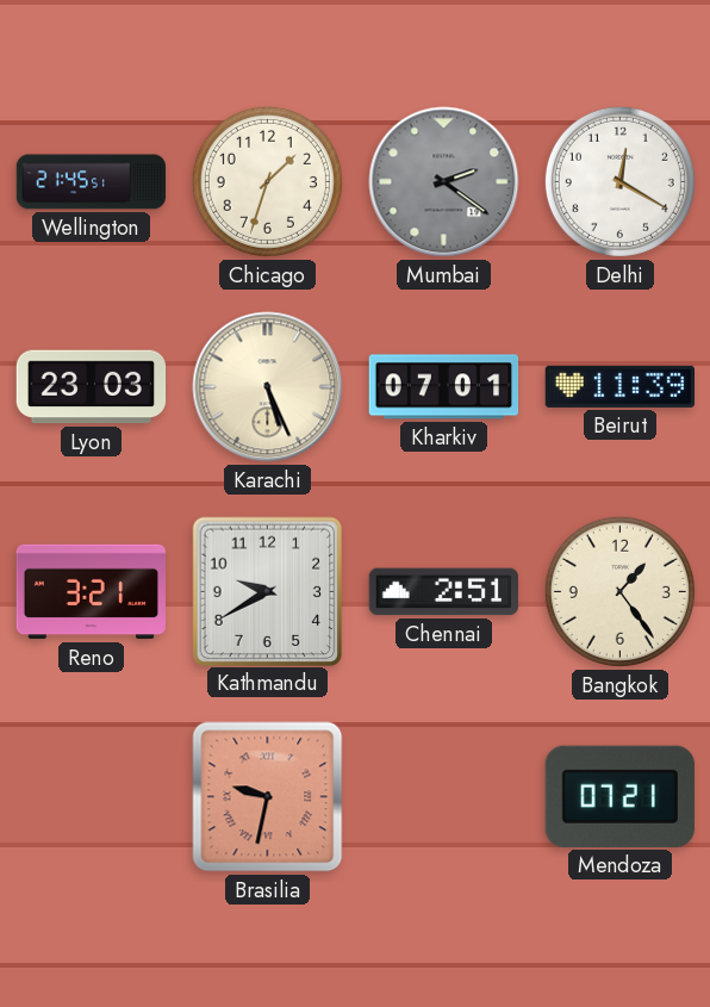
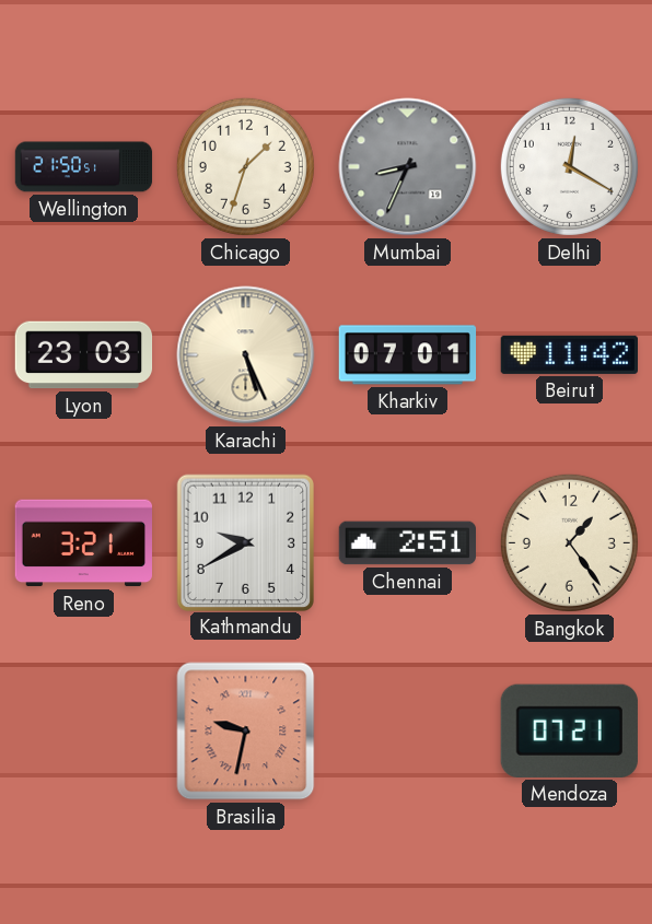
Wellington: 21:45 -> 21:50 (84, 167)
Mumbai: 2:21 -> 8:34 (408, 167)
Beirut: 11:39 -> 11:42 (569, 354)
